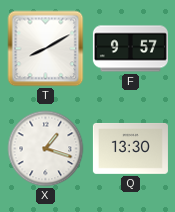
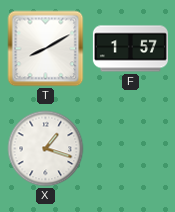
F: 9:57 -> 1:57 (130, 49)
Q: 13:30 -> none (130, 148)
